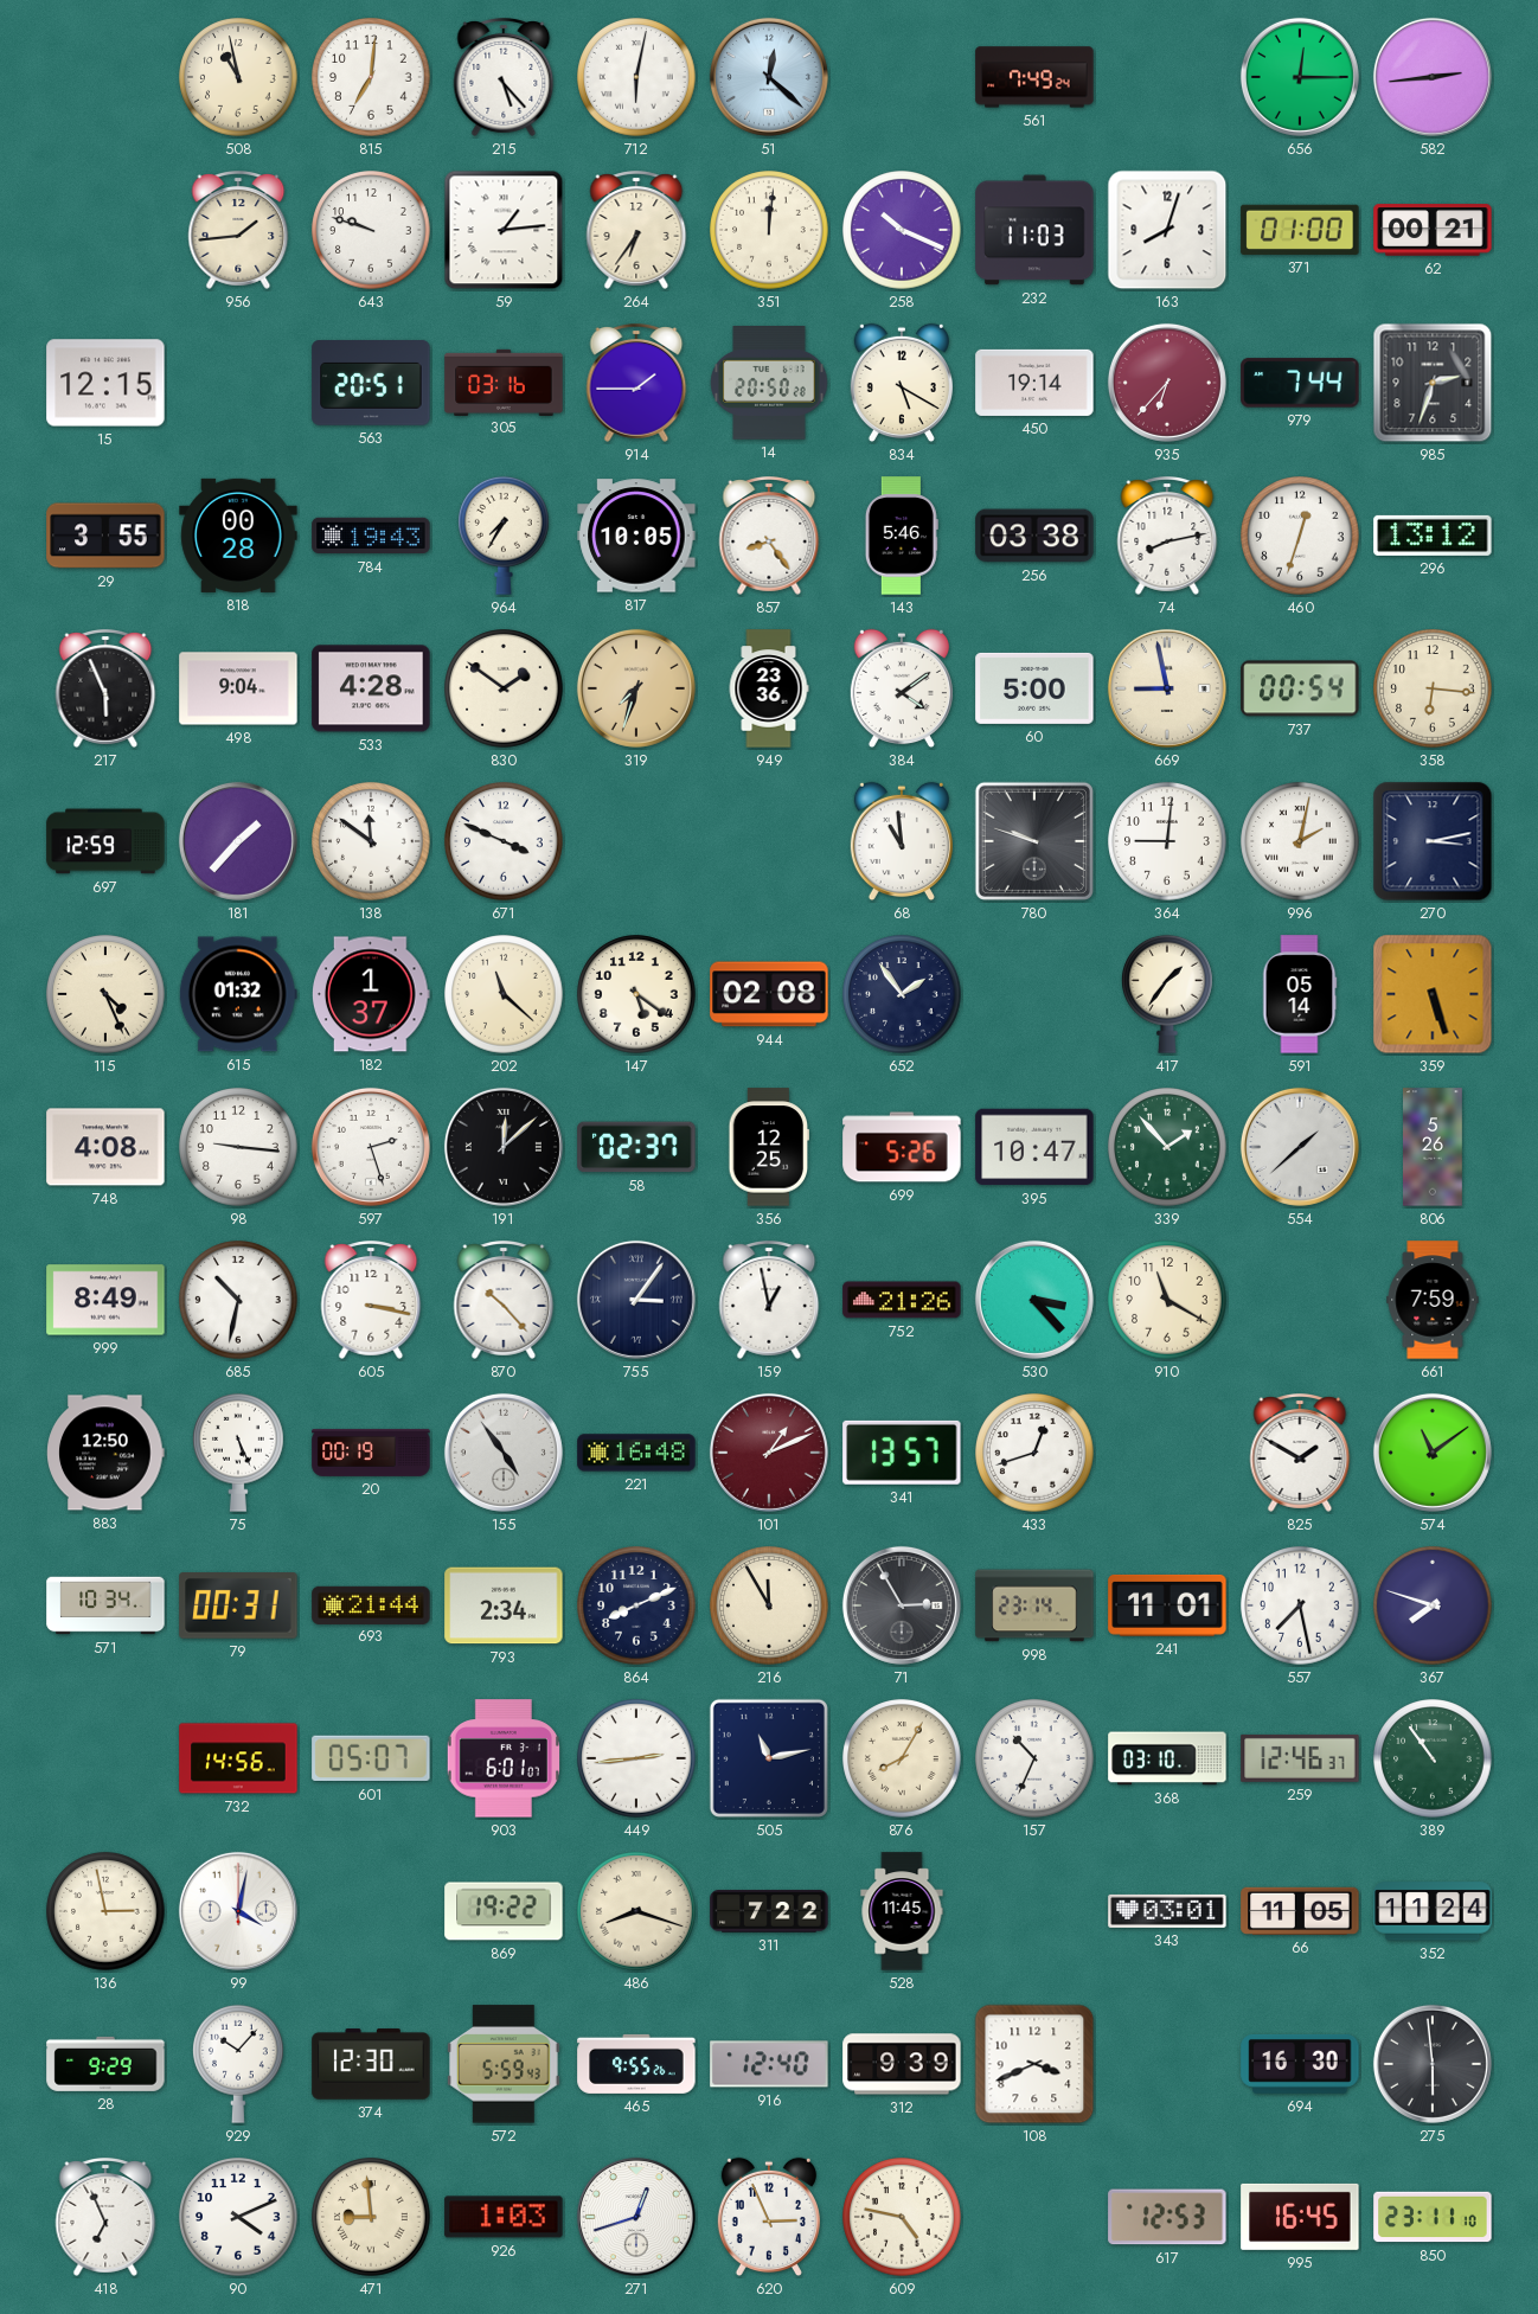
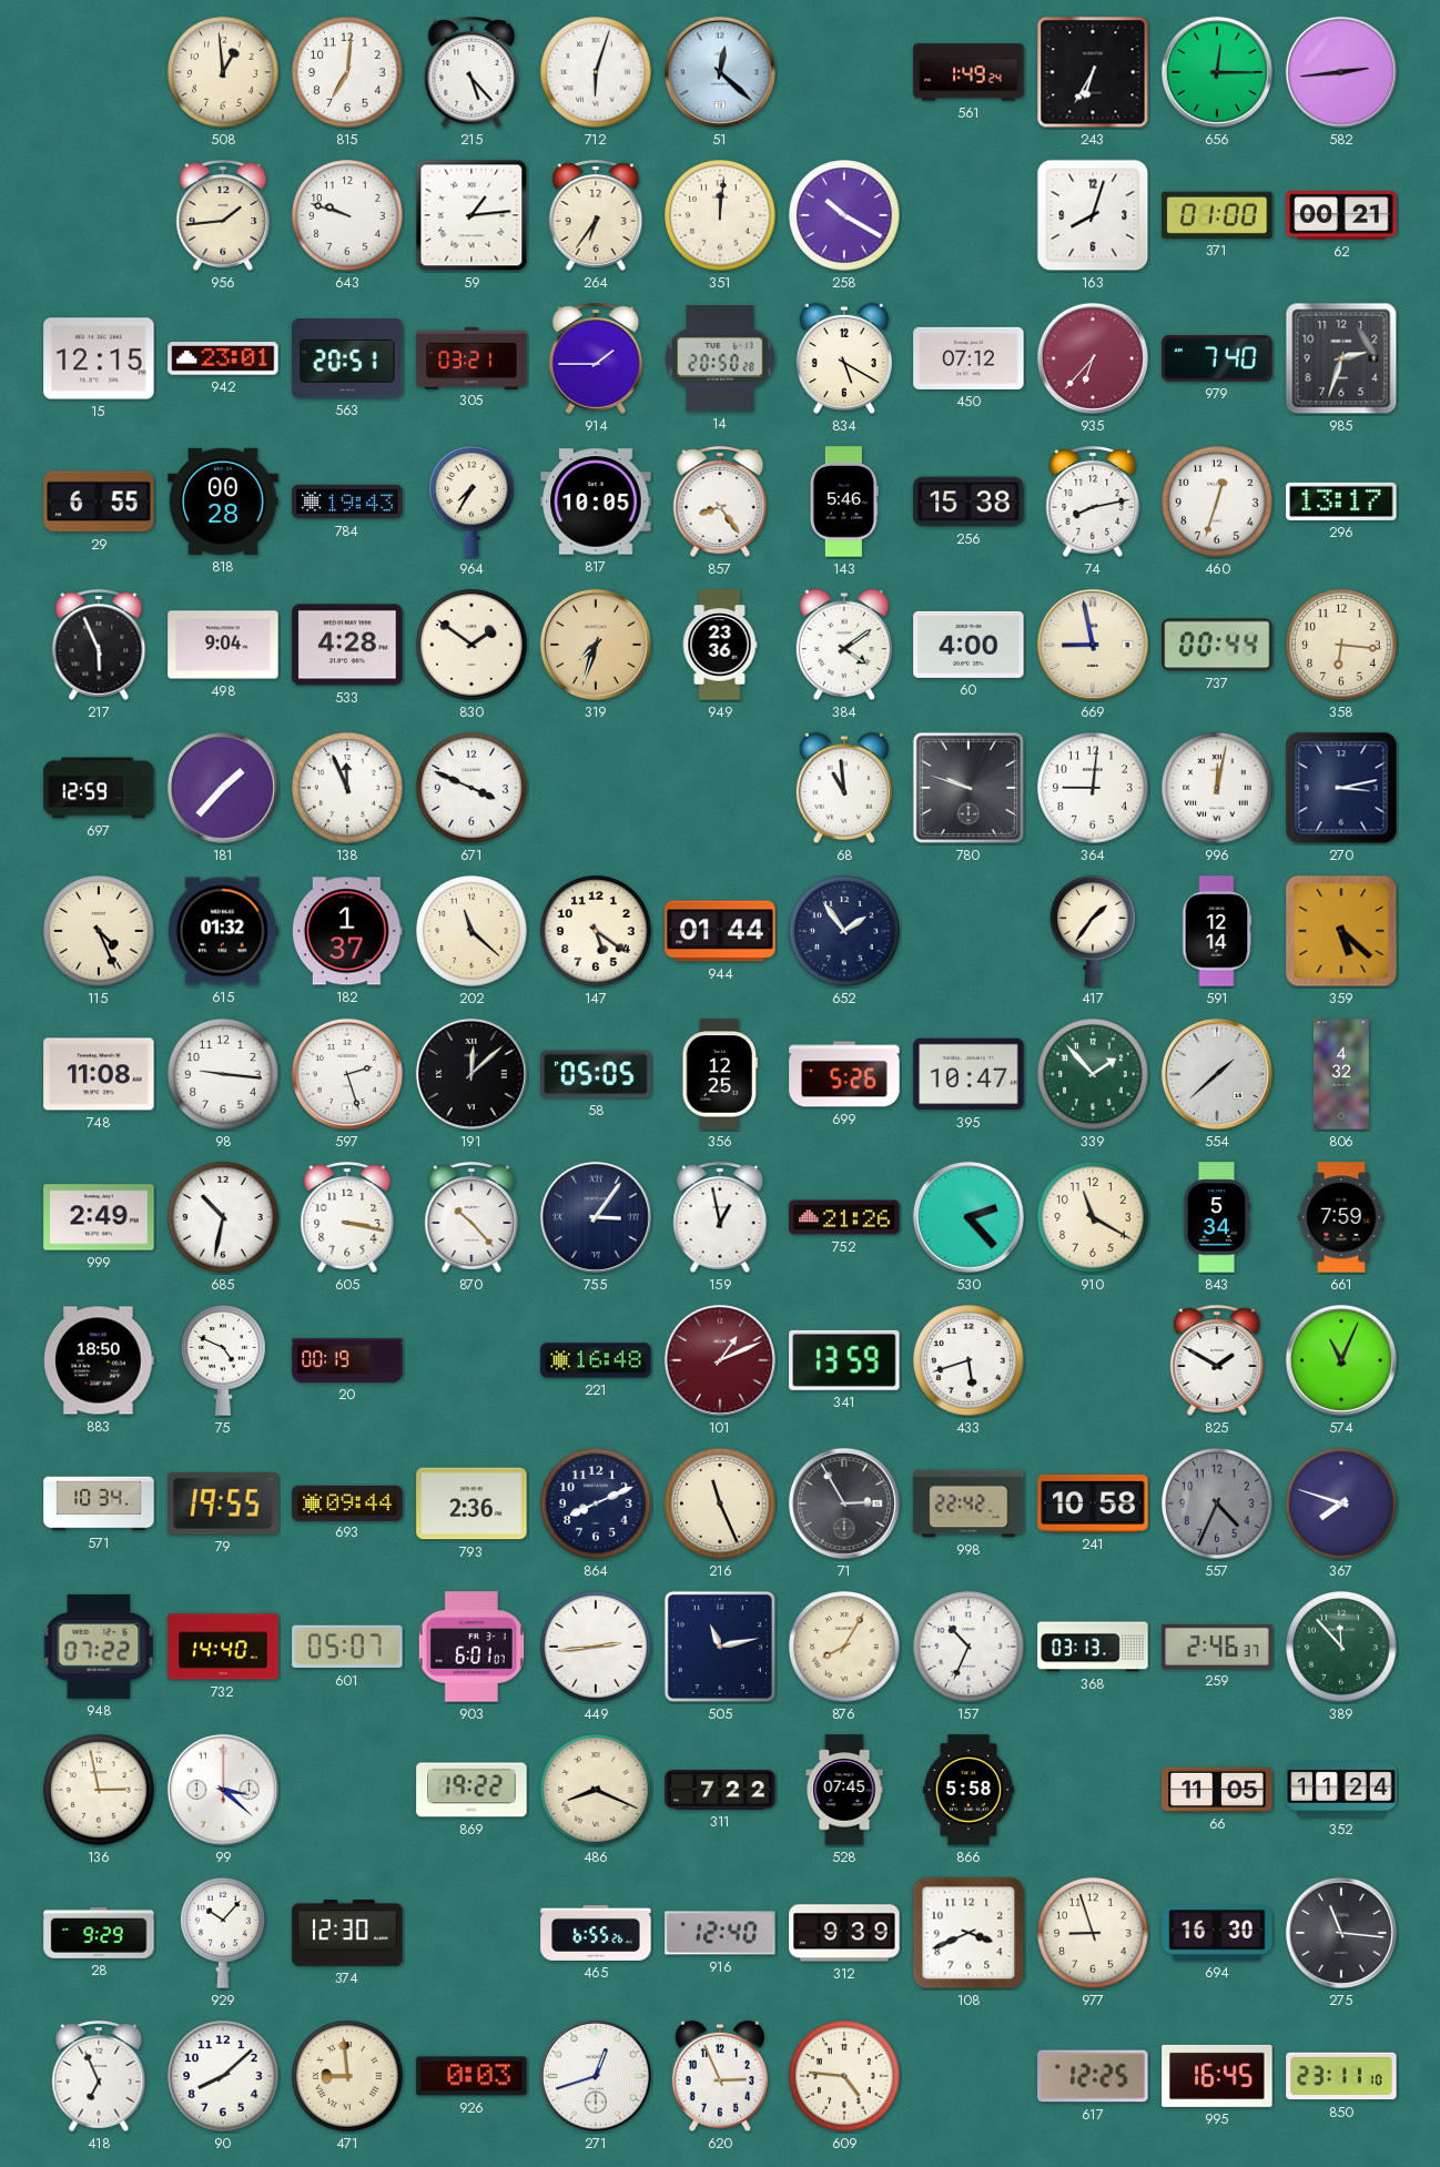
508: 10:58 -> 12:59 (223, 72)
712: 6:02 -> 6:03 (596, 72)
561: 7:49 -> 1:49 (969, 72)
243: none -> 6:35 (1093, 72)
258: 10:19 -> 10:20 (844, 215)
232: 11:03 -> none (1034, 230)
942: none -> 23:01 (223, 358)
305: 03:16 -> 03:21 (471, 357)
450: 19:14 -> 07:12 (969, 358)
979: 7:44 -> 7:40 (1217, 358)
29: 3:55 -> 6:55 (99, 502)
256: 03:38 -> 15:38 (969, 502)
296: 13:12 -> 13:17 (1341, 502)
60: 5:00 -> 4:00 (969, 645)
737: 00:54 -> 00:44 (1217, 645)
138: 11:51 -> 11:56 (347, 788)
996: 2:02 -> 12:02 (1217, 788)
944: 02:08 -> 01:44 (720, 931)
591: 05:14 -> 12:14 (1217, 931)
359: 5:27 -> 5:22 (1341, 931)
748: 4:08 -> 11:08 (99, 1074)
58: 02:37 -> 05:05 (596, 1074)
806: 5:26 -> 4:32 (1342, 1074)
999: 8:49 -> 2:49 (99, 1217)
530: 3:23 -> 2:23 (969, 1217)
843: none -> 5:34 (1217, 1217)
883: 12:50 -> 18:50 (99, 1360)
75: 5:26 -> 4:49 (224, 1360)
155: 4:54 -> none (504, 1453)
341: 13:57 -> 13:59 (844, 1360)
433: 12:42 -> 5:42 (969, 1360)
574: 11:09 -> 11:04 (1341, 1360)
79: 00:31 -> 19:55 (223, 1505)
693: 21:44 -> 09:44 (347, 1502)
793: 2:34 -> 2:36 (471, 1503)
216: 11:55 -> 11:26 (720, 1503)
998: 23:14 -> 22:42 (969, 1503)
241: 11:01 -> 10:58 (1093, 1503)
557: 7:28 -> 4:34 (1217, 1503)
557 dial: white -> grey (1217, 1503)
948: none -> 07:22 (99, 1647)
732: 14:56 -> 14:40 (223, 1647)
368: 03:10 -> 03:13 (1093, 1647)
259: 12:46 -> 2:46 (1217, 1647)
389: 10:54 -> 11:53 (1341, 1647)
99: 4:02 -> 3:22 (223, 1790)
486: 8:18 -> 8:19 (596, 1790)
528: 11:45 -> 07:45 (844, 1790)
866: none -> 5:58 (969, 1790)
343: 03:01 -> none (1167, 1911)
572: 5:59 -> none (505, 2064)
465: 9:55 -> 6:55 (596, 1933)
977: none -> 8:57 (1093, 1933)
275: 5:59 -> 11:16 (1341, 1933)
90: 4:11 -> 8:08 (223, 2076)
926: 1:03 -> 0:03 (471, 2076)
609: 4:47 -> 4:46 (844, 2076)
617: 12:53 -> 12:25 (1093, 2076)
